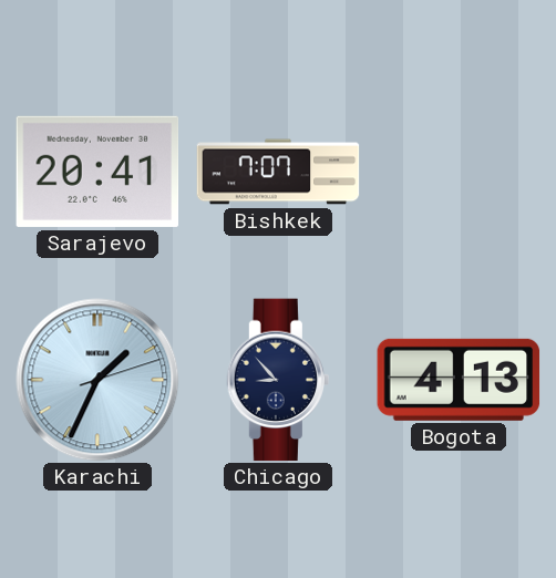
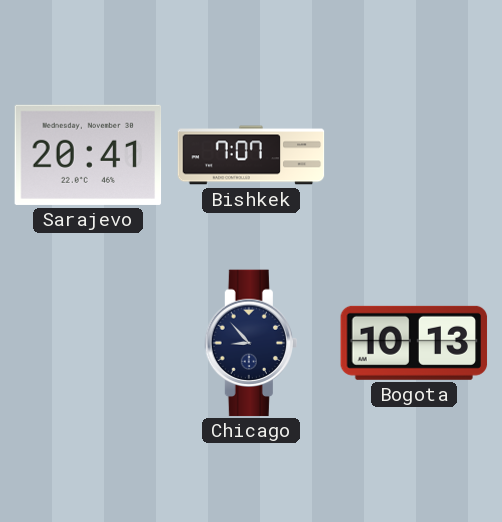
Karachi: 1:34 -> none (97, 380)
Bogota: 4:13 -> 10:13 (414, 343)
